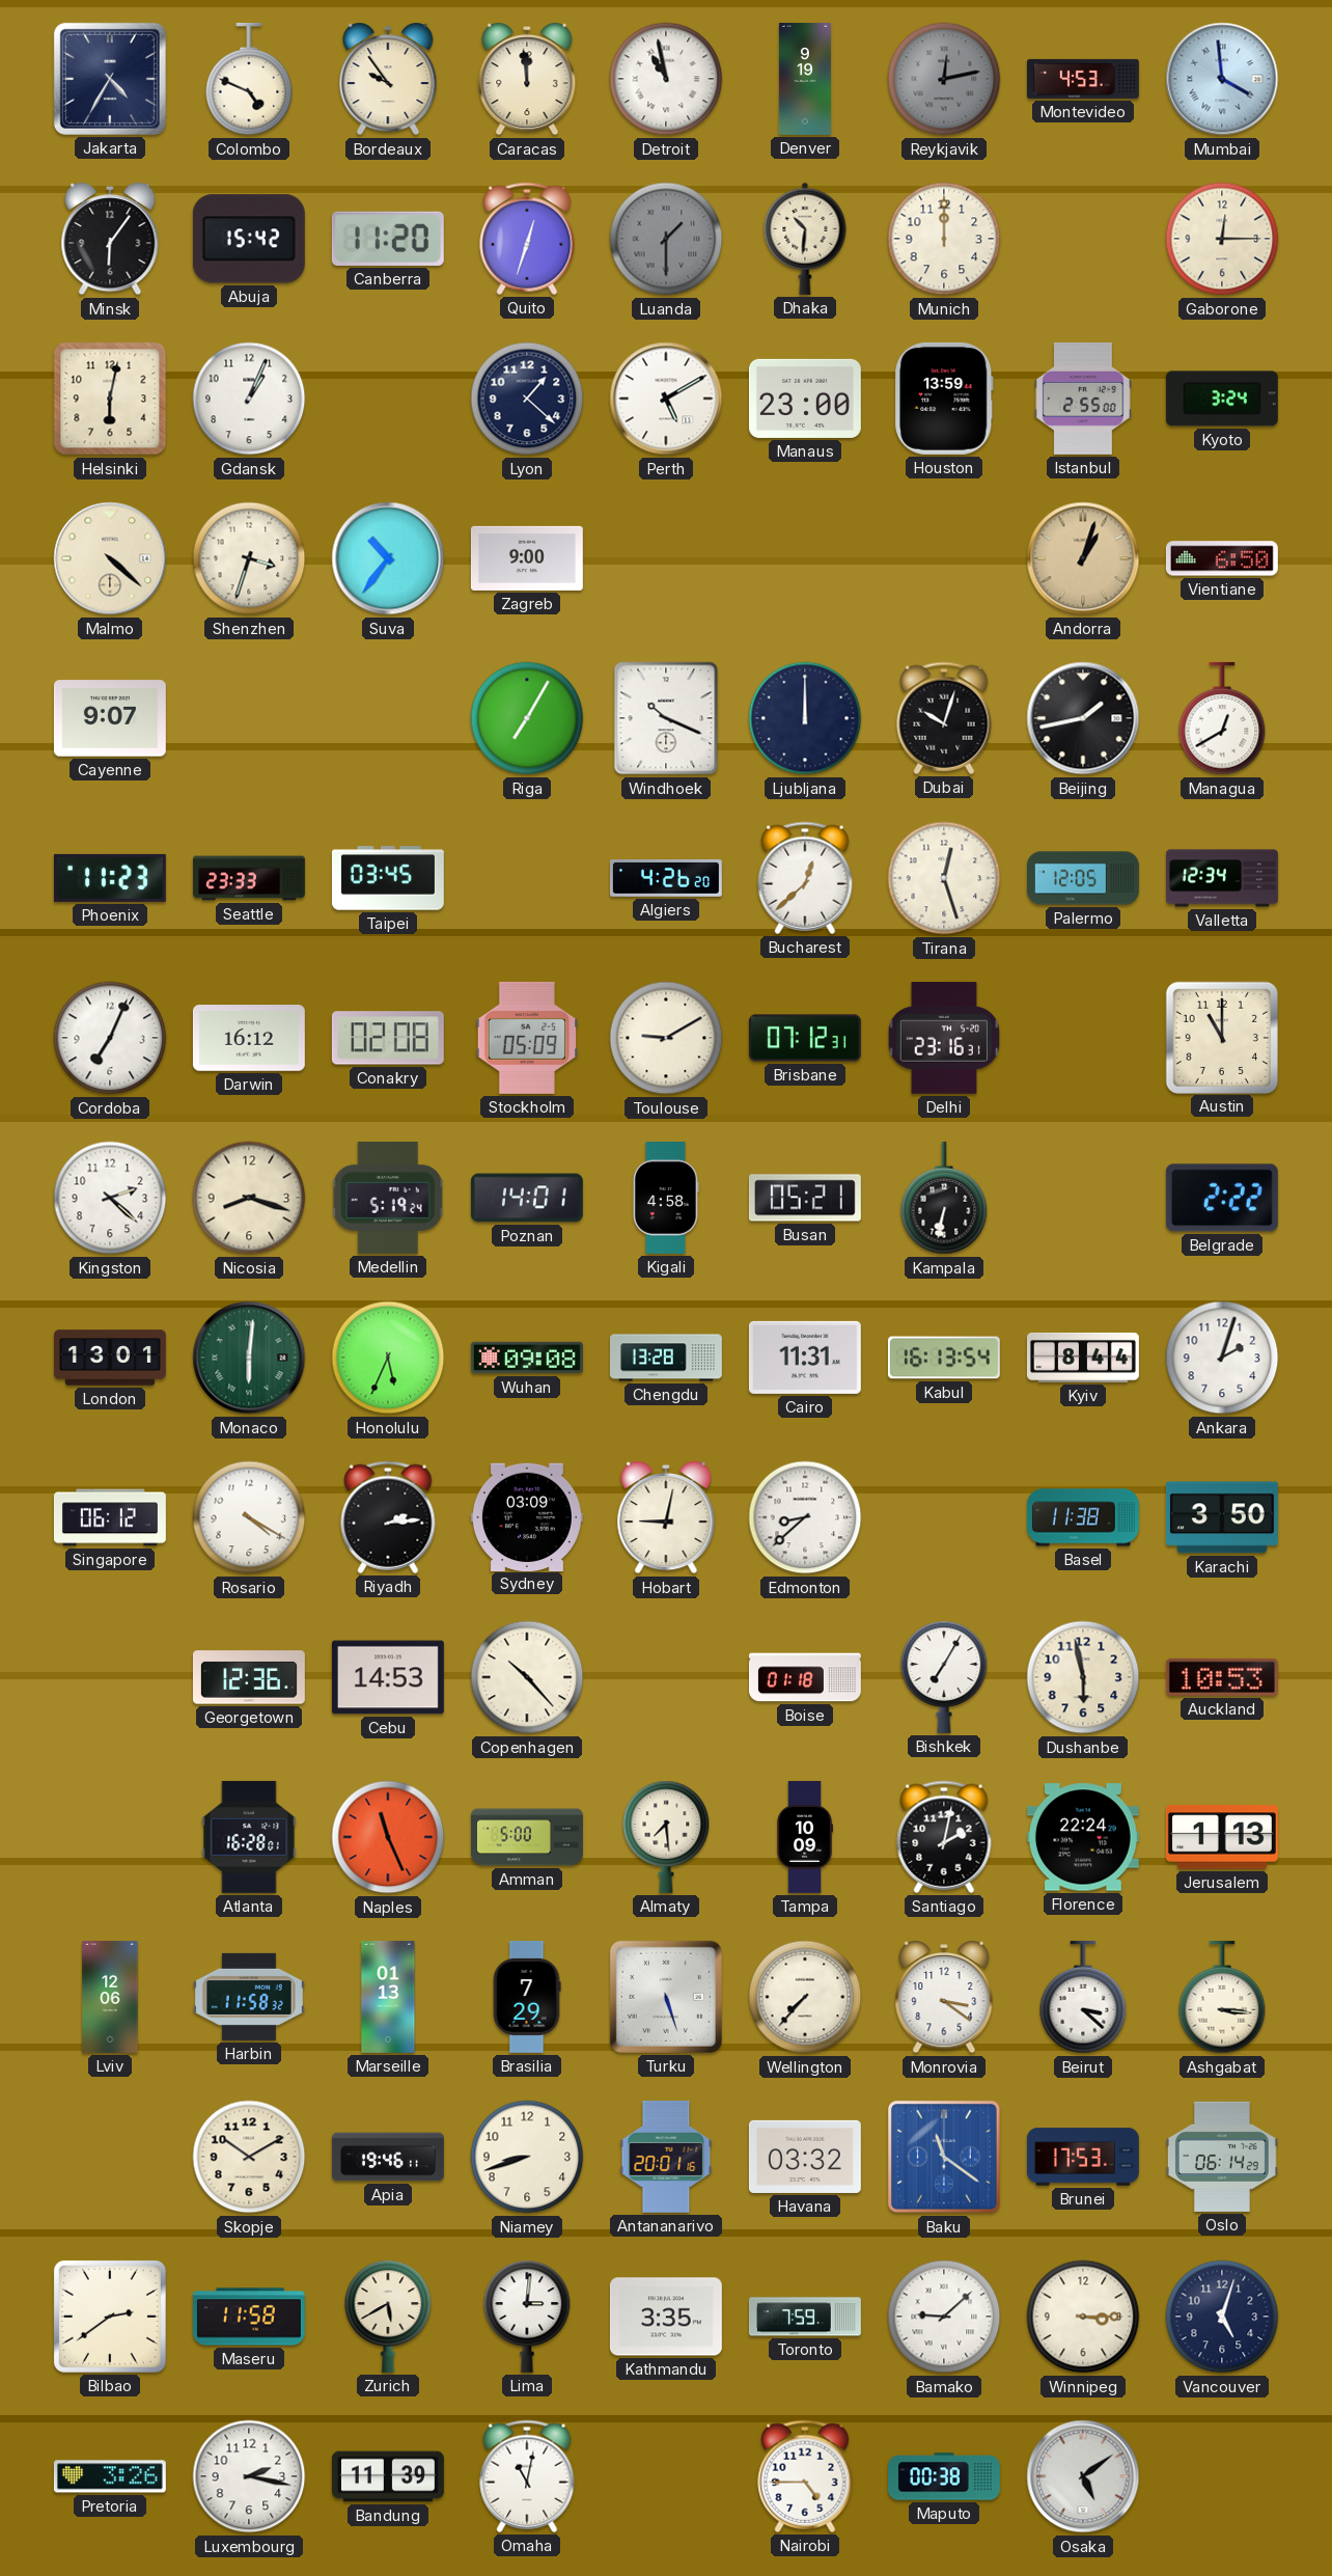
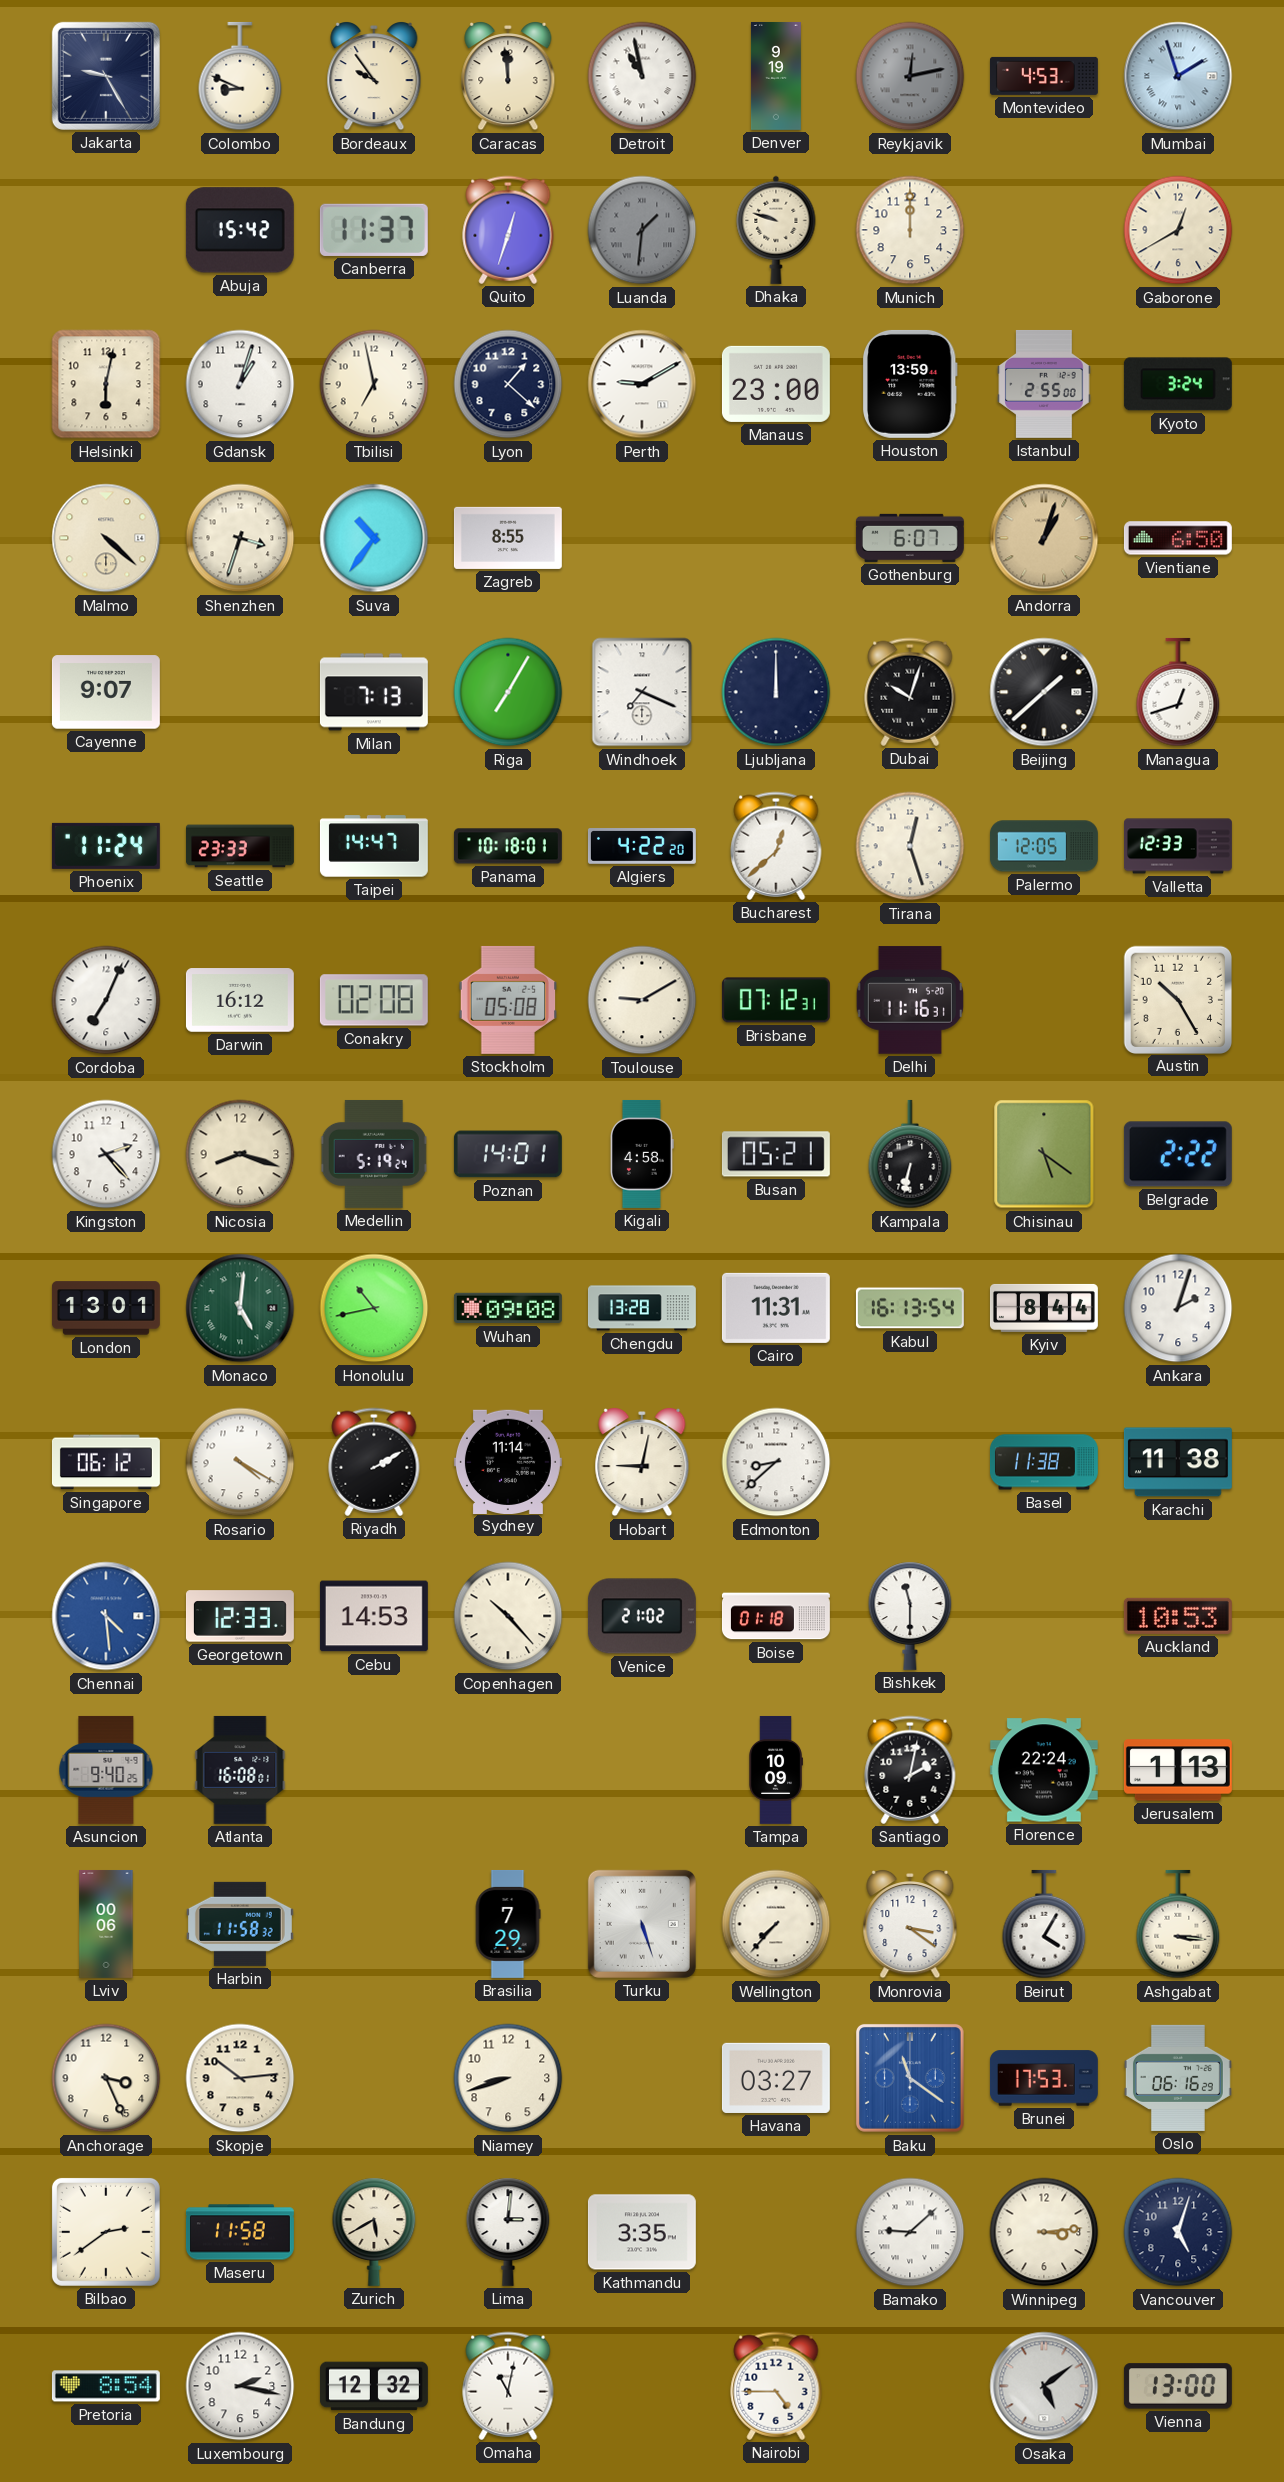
Jakarta: 4:35 -> 9:25 (106, 76)
Colombo: 4:49 -> 8:49 (240, 76)
Mumbai: 3:59 -> 1:57 (1178, 76)
Minsk: 6:06 -> none (110, 240)
Canberra: 11:20 -> 11:37 (374, 230)
Luanda: 1:30 -> 1:31 (642, 230)
Dhaka: 10:31 -> 9:48 (776, 230)
Gaborone: 12:15 -> 12:40 (1178, 230)
Gdansk: 1:04 -> 1:03 (240, 384)
Tbilisi: none -> 6:58 (374, 384)
Perth: 5:10 -> 9:10 (642, 384)
Zagreb: 9:00 -> 8:55 (508, 538)
Gothenburg: none -> 6:07 (910, 538)
Milan: none -> 7:13 (374, 692)
Windhoek: 10:19 -> 7:19 (642, 692)
Beijing: 1:43 -> 1:38 (1044, 692)
Managua: 12:40 -> 12:42 (1178, 692)
Phoenix: 11:23 -> 11:24 (106, 846)
Taipei: 03:45 -> 14:47 (374, 846)
Panama: none -> 10:18 (508, 846)
Algiers: 4:26 -> 4:22 (642, 846)
Valletta: 12:34 -> 12:33 (1179, 846)
Stockholm: 05:09 -> 05:08 (508, 1000)
Delhi: 23:16 -> 11:16 (909, 1000)
Austin: 11:00 -> 10:25 (1177, 999)
Kingston: 2:22 -> 2:23 (106, 1154)
Chisinau: none -> 5:21 (1044, 1154)
Monaco: 6:01 -> 5:01 (240, 1308)
Honolulu: 5:34 -> 10:43 (374, 1308)
Riyadh: 2:14 -> 2:10 (374, 1462)
Sydney: 03:09 -> 11:14 (508, 1461)
Karachi: 3:50 -> 11:38 (1178, 1462)
Chennai: none -> 4:29 (106, 1616)
Georgetown: 12:36 -> 12:33 (240, 1616)
Venice: none -> 21:02 (642, 1616)
Bishkek: 7:05 -> 11:30 (910, 1616)
Dushanbe: 5:58 -> none (1083, 1677)
Asuncion: none -> 9:40 (106, 1770)
Atlanta: 16:28 -> 16:08 (240, 1770)
Naples: 11:26 -> none (388, 1837)
Amman: 5:00 -> none (528, 1837)
Almaty: 7:29 -> none (666, 1837)
Lviv: 12:06 -> 00:06 (106, 1924)
Marseille: 01:13 -> none (388, 1997)
Beirut: 3:22 -> 4:05 (1044, 1924)
Anchorage: none -> 3:26 (106, 2078)
Skopje: 10:10 -> 10:14 (240, 2078)
Apia: 19:46 -> none (388, 2157)
Antananarivo: 20:01 -> none (666, 2157)
Havana: 03:32 -> 03:27 (776, 2078)
Oslo: 06:14 -> 06:16 (1178, 2078)
Toronto: 7:59 -> none (805, 2317)
Winnipeg: 3:15 -> 3:14 (1044, 2232)
Pretoria: 3:26 -> 8:54 (106, 2386)
Bandung: 11:39 -> 12:32 (374, 2386)
Maputo: 00:38 -> none (944, 2476)
Vienna: none -> 13:00 (1178, 2386)
